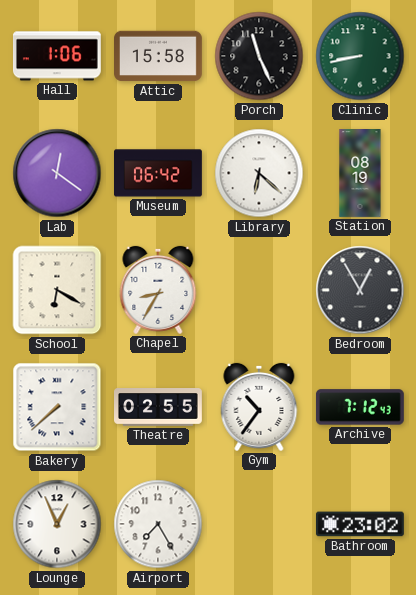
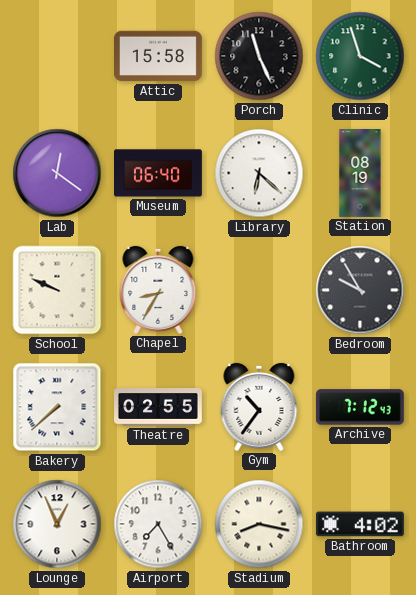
Hall: 1:06 -> none (57, 56)
Clinic: 8:43 -> 3:57 (360, 56)
Museum: 06:42 -> 06:40 (159, 173)
School: 6:20 -> 9:49 (57, 290)
Bedroom: 12:55 -> 9:55 (360, 290)
Stadium: none -> 8:17 (259, 524)
Bathroom: 23:02 -> 4:02 (360, 524)
